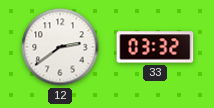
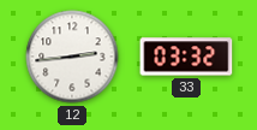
12: 2:39 -> 2:44 (72, 57)
